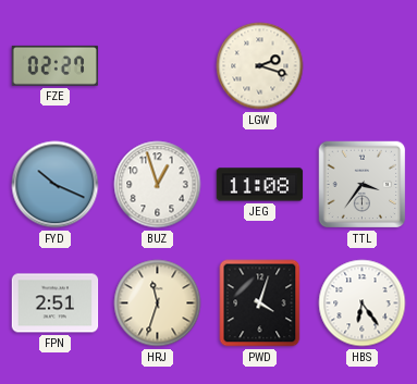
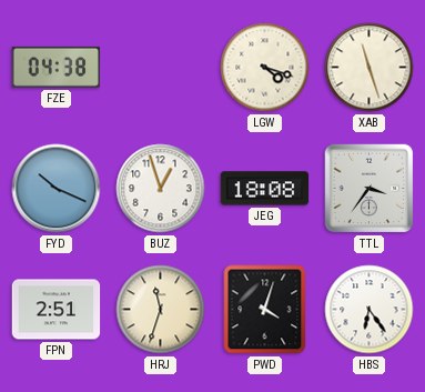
FZE: 02:27 -> 04:38 (57, 67)
LGW: 2:18 -> 4:18 (265, 68)
XAB: none -> 11:27 (370, 68)
JEG: 11:08 -> 18:08 (265, 189)
